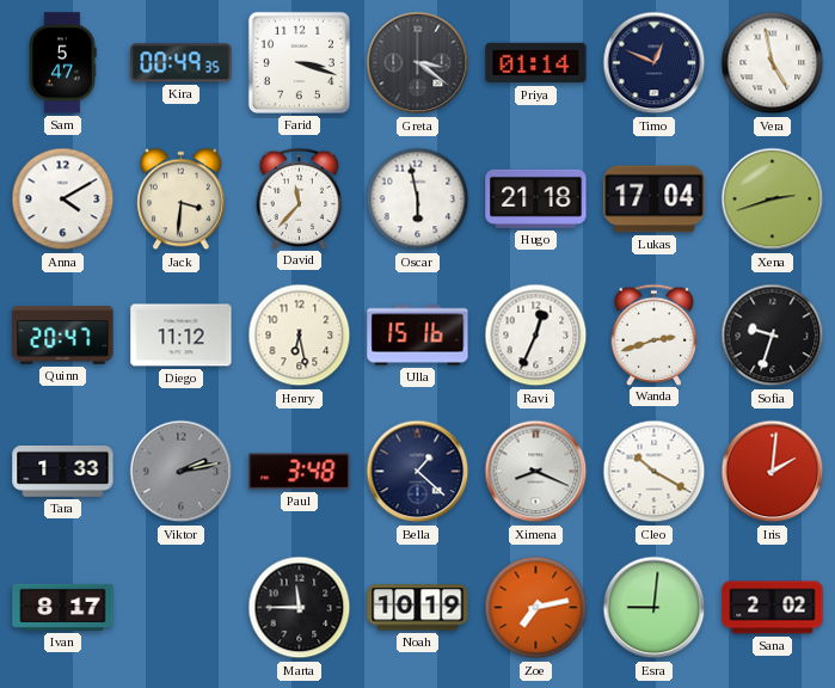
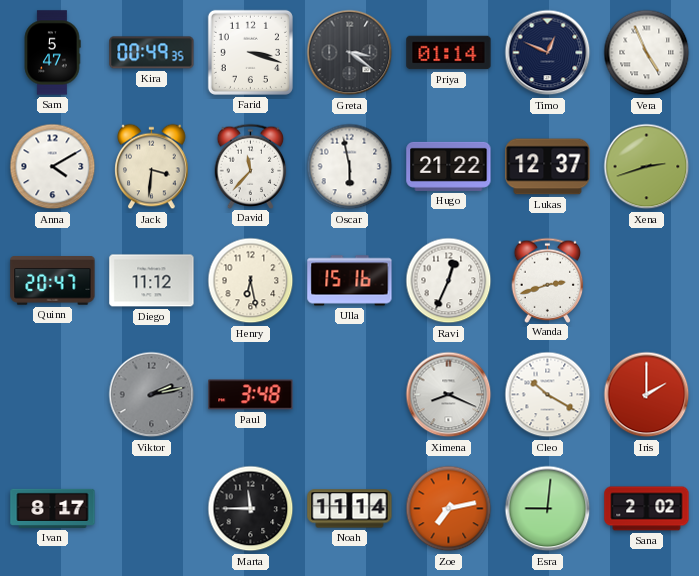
Vera: 4:58 -> 4:56 (647, 53)
Hugo: 21:18 -> 21:22 (449, 166)
Lukas: 17:04 -> 12:37 (548, 167)
Sofia: 9:33 -> none (773, 336)
Tara: 1:33 -> none (63, 472)
Bella: 1:22 -> none (418, 472)
Iris: 2:01 -> 2:00 (647, 395)
Noah: 10:19 -> 11:14 (350, 509)
